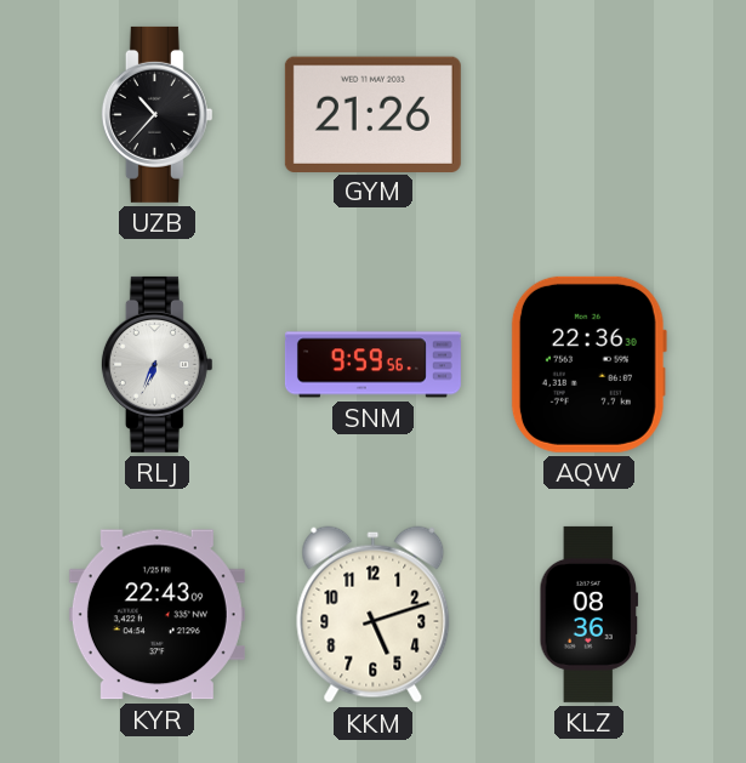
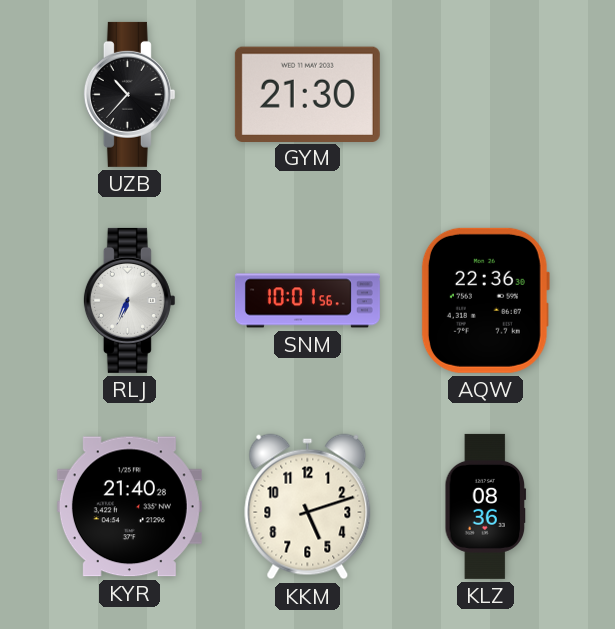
GYM: 21:26 -> 21:30 (307, 94)
SNM: 9:59 -> 10:01 (307, 301)
KYR: 22:43 -> 21:40 (129, 507)
